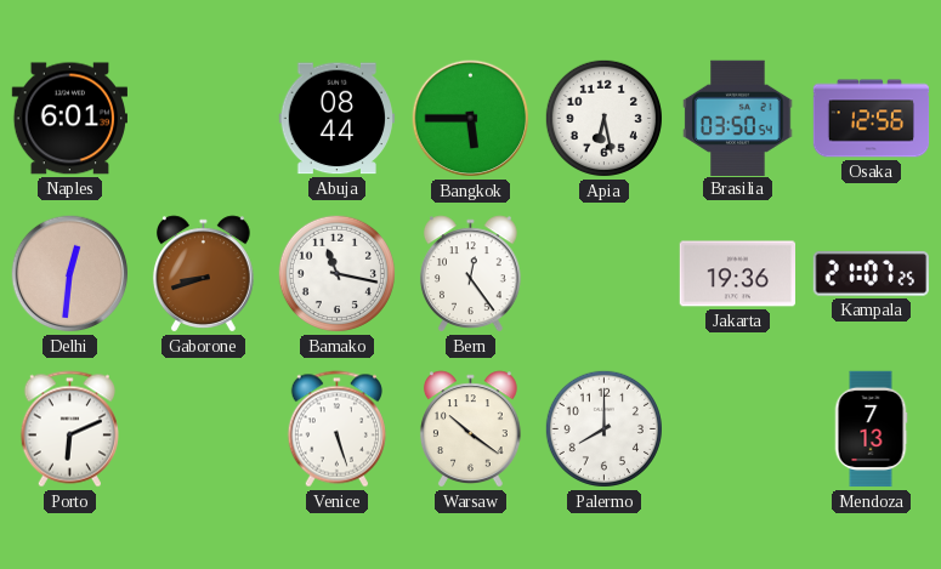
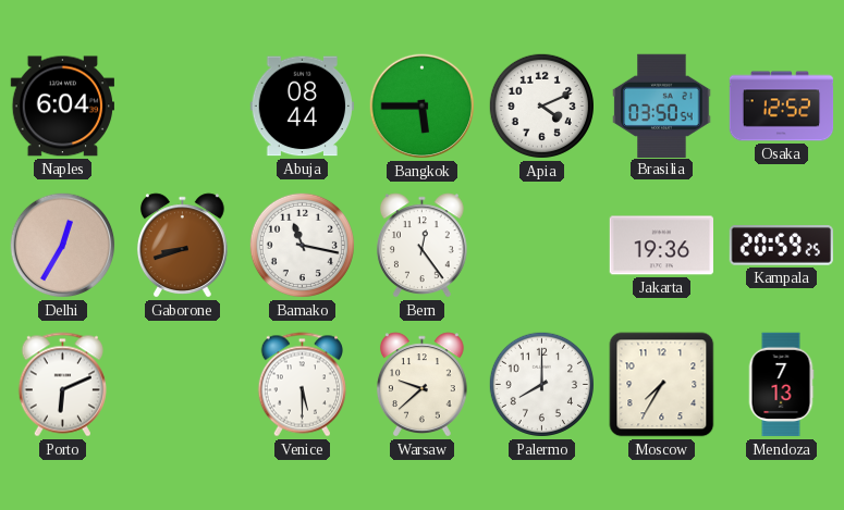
Naples: 6:01 -> 6:04 (63, 107)
Apia: 6:28 -> 4:11 (541, 105)
Osaka: 12:56 -> 12:52 (782, 107)
Delhi: 12:31 -> 12:35 (63, 246)
Kampala: 21:07 -> 20:59 (781, 246)
Venice: 5:27 -> 5:30 (302, 385)
Warsaw: 10:21 -> 9:38 (421, 385)
Moscow: none -> 7:35 (662, 385)
